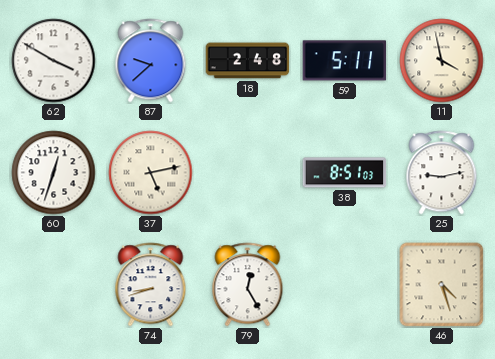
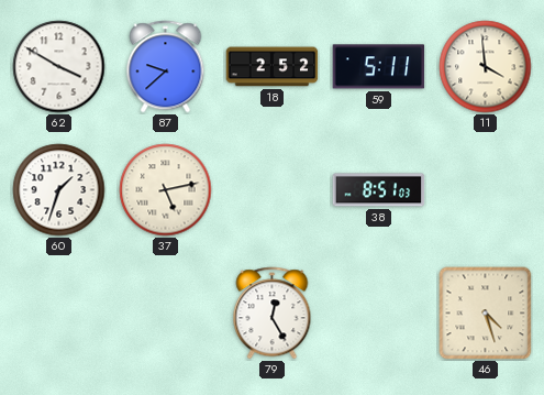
18: 2:48 -> 2:52 (273, 67)
11: 3:58 -> 3:59 (486, 67)
60: 12:33 -> 1:33 (59, 190)
25: 9:13 -> none (442, 173)
74: 8:42 -> none (151, 285)
